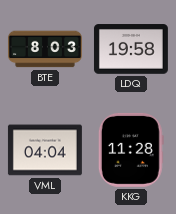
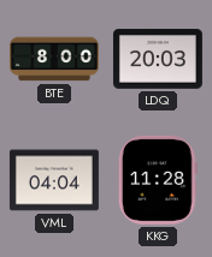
BTE: 8:03 -> 8:00 (54, 59)
LDQ: 19:58 -> 20:03 (158, 59)
